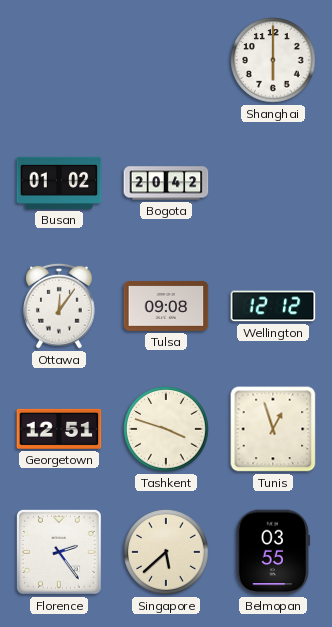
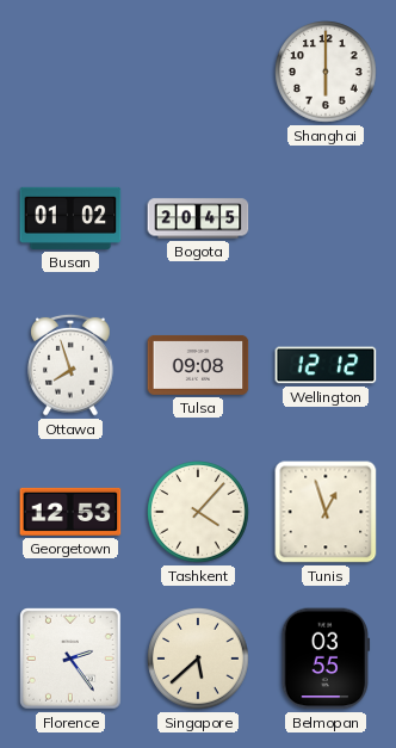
Bogota: 20:42 -> 20:45 (198, 218)
Ottawa: 12:06 -> 7:57 (70, 365)
Georgetown: 12:51 -> 12:53 (70, 512)
Tashkent: 3:48 -> 4:07 (198, 512)
